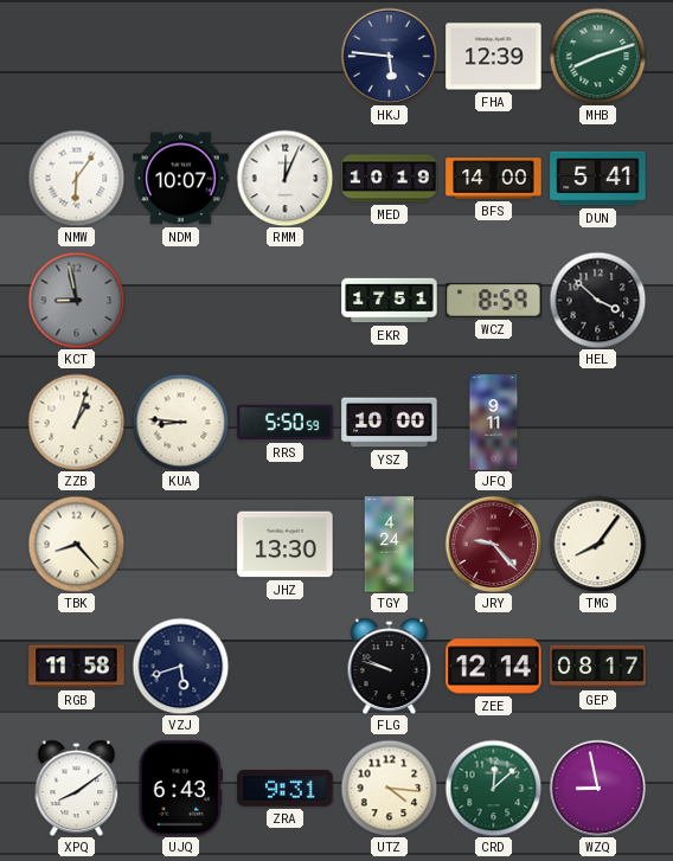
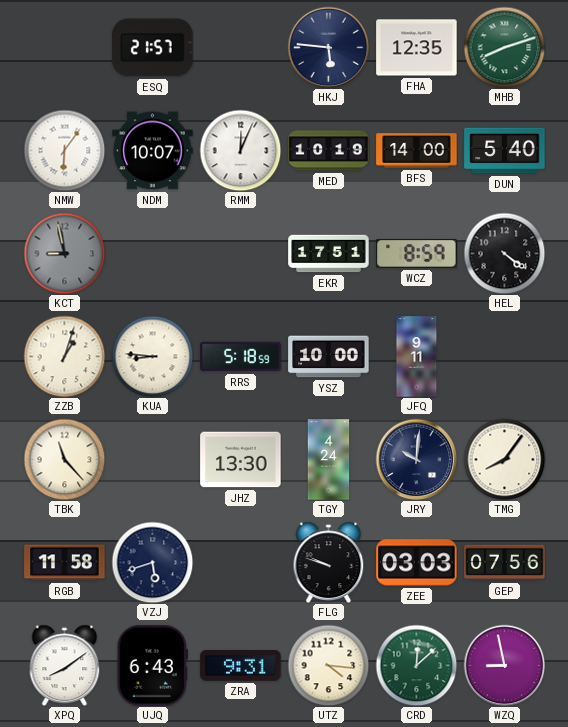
ESQ: none -> 21:57 (153, 48)
FHA: 12:39 -> 12:35 (417, 48)
DUN: 5:41 -> 5:40 (505, 151)
HEL: 3:52 -> 4:21 (504, 253)
RRS: 5:50 -> 5:18 (241, 357)
TBK: 8:23 -> 11:23 (64, 459)
JRY: 9:23 -> 10:01 (416, 459)
JRY dial: burgundy -> navy (416, 459)
ZEE: 12:14 -> 03:03 (417, 563)
GEP: 08:17 -> 07:56 (505, 563)
